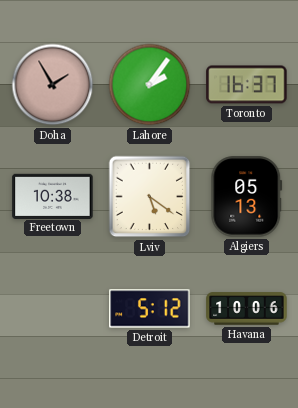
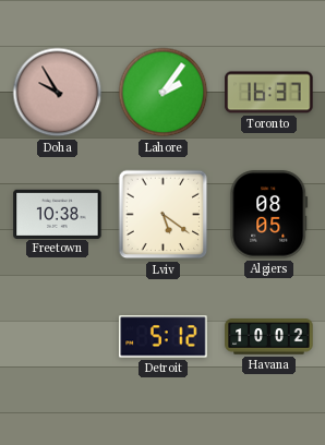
Doha: 1:55 -> 9:55 (58, 93)
Algiers: 05:13 -> 08:05 (269, 215)
Havana: 10:06 -> 10:02 (269, 337)
